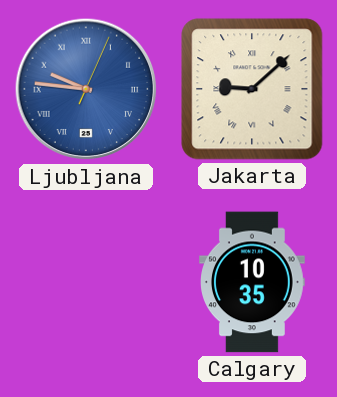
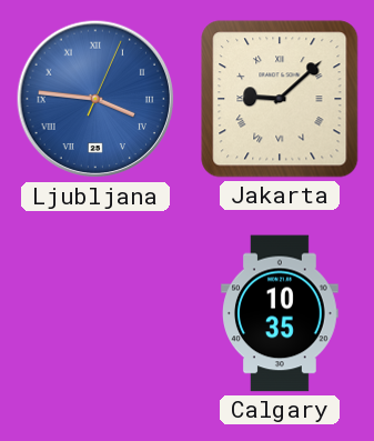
Ljubljana: 9:46 -> 3:46 (95, 99)
